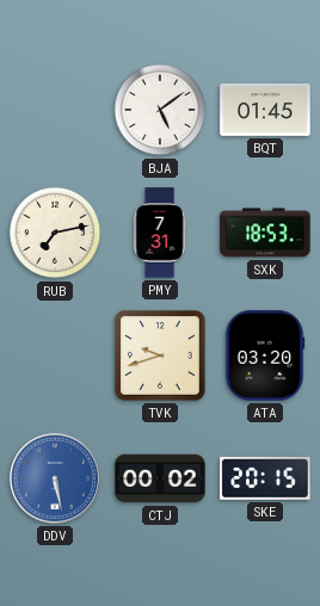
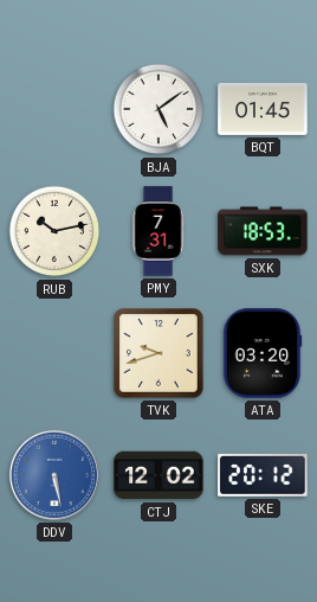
RUB: 7:13 -> 10:13 (54, 231)
CTJ: 00:02 -> 12:02 (158, 475)
SKE: 20:15 -> 20:12 (263, 475)
